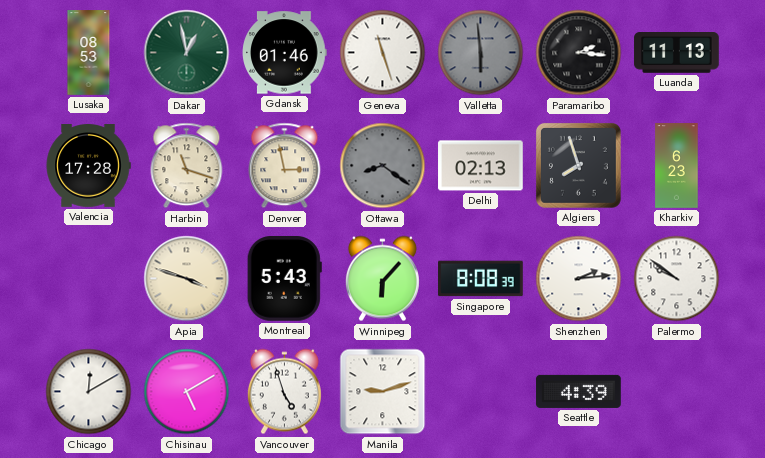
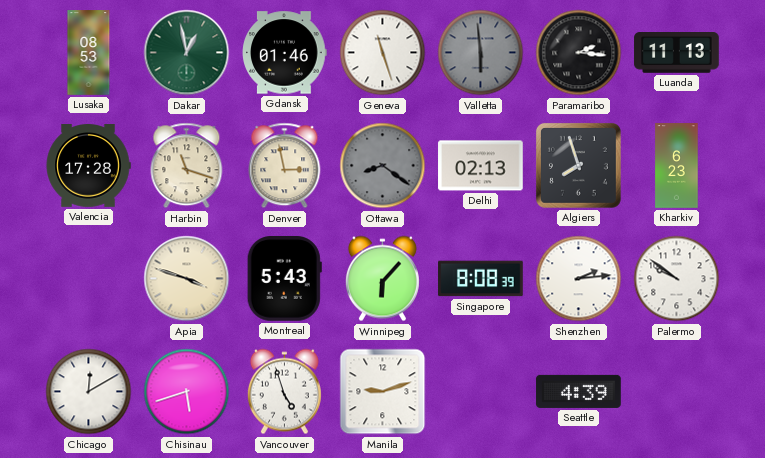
Chisinau: 5:10 -> 5:42 (187, 392)
